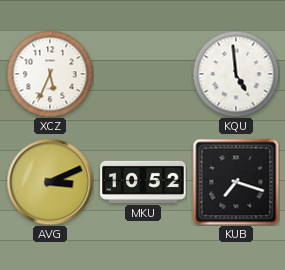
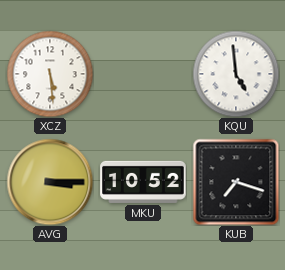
XCZ: 5:34 -> 5:29 (50, 74)
AVG: 3:11 -> 3:15 (50, 182)
